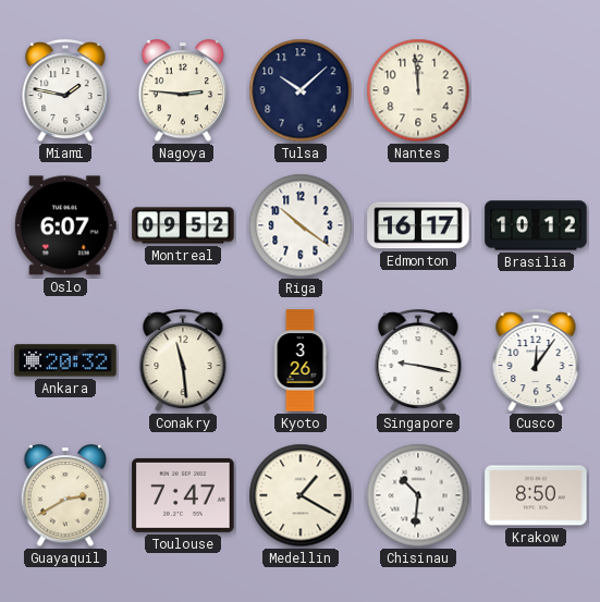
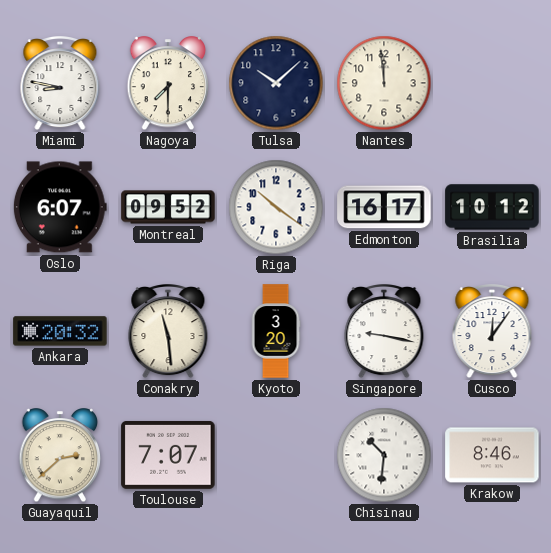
Miami: 1:47 -> 8:47 (60, 84)
Nagoya: 2:46 -> 7:30 (168, 84)
Kyoto: 3:26 -> 3:20 (276, 331)
Guayaquil: 2:40 -> 2:38 (60, 456)
Toulouse: 7:47 -> 7:07 (168, 455)
Medellin: 1:20 -> none (301, 495)
Krakow: 8:50 -> 8:46 (492, 455)
